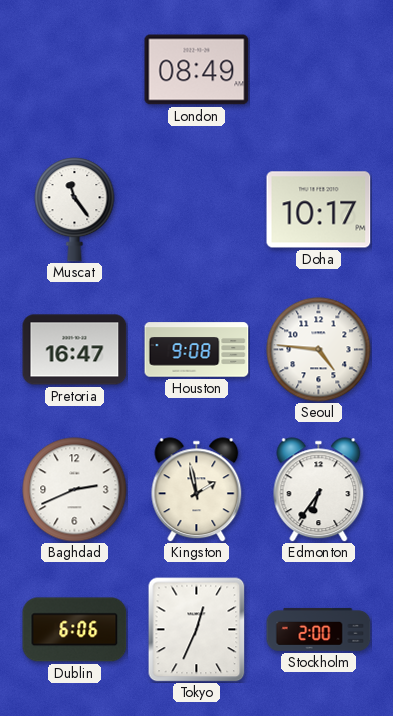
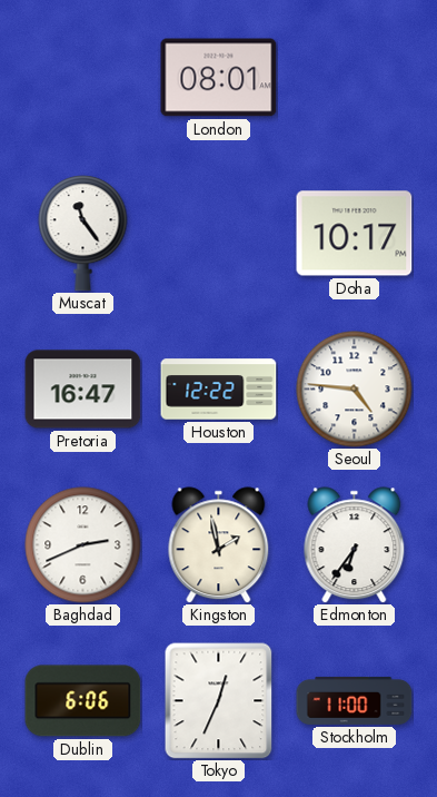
London: 08:49 -> 08:01 (219, 78)
Houston: 9:08 -> 12:22 (219, 390)
Stockholm: 2:00 -> 11:00 (355, 700)
